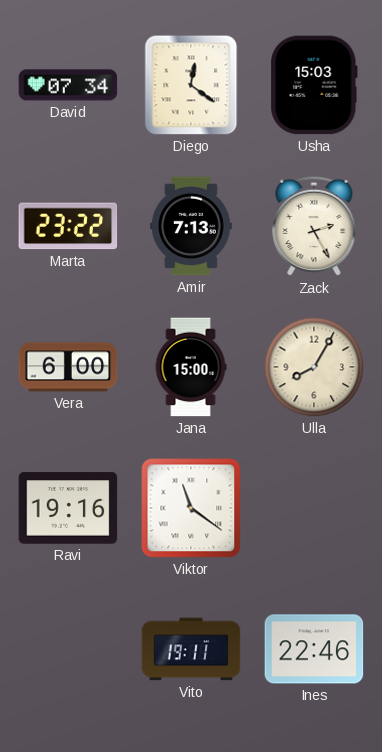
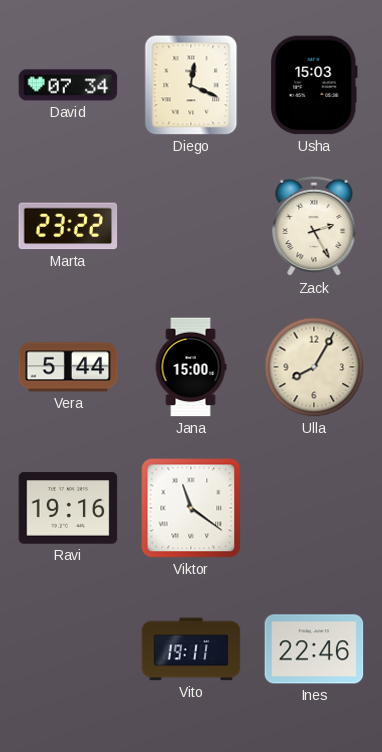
Diego: 12:21 -> 12:19 (191, 85)
Amir: 7:13 -> none (191, 226)
Vera: 6:00 -> 5:44 (68, 367)
